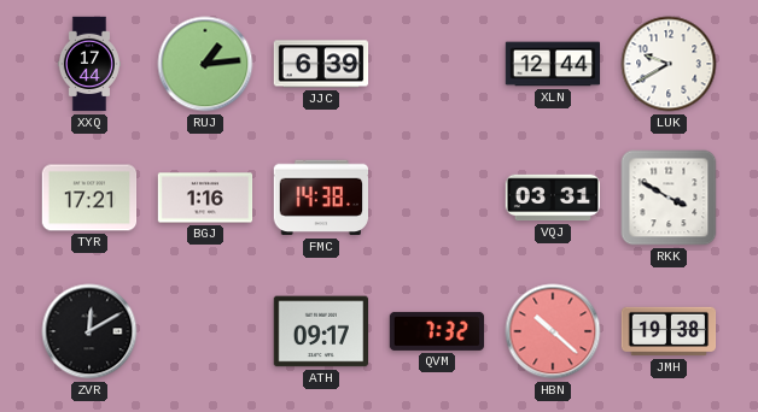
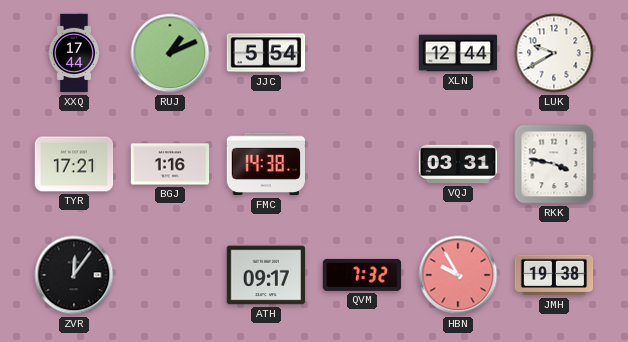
RUJ: 1:14 -> 1:11 (170, 53)
JJC: 6:39 -> 5:54 (266, 53)
RKK: 3:50 -> 3:47 (554, 164)
ZVR: 12:10 -> 12:06 (74, 275)
HBN: 10:22 -> 9:55 (458, 275)
